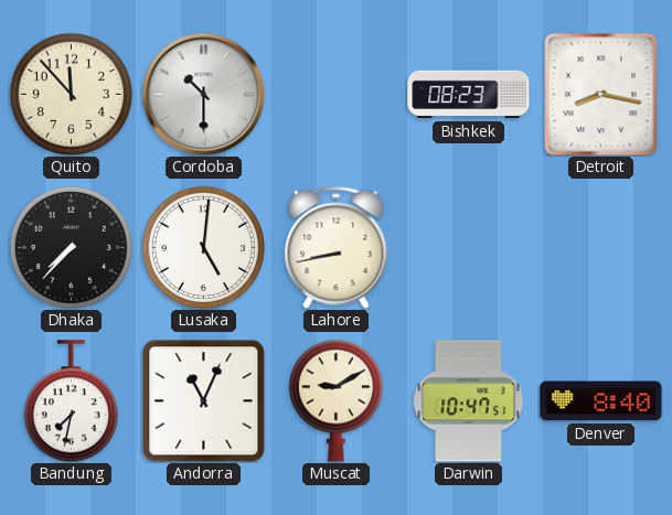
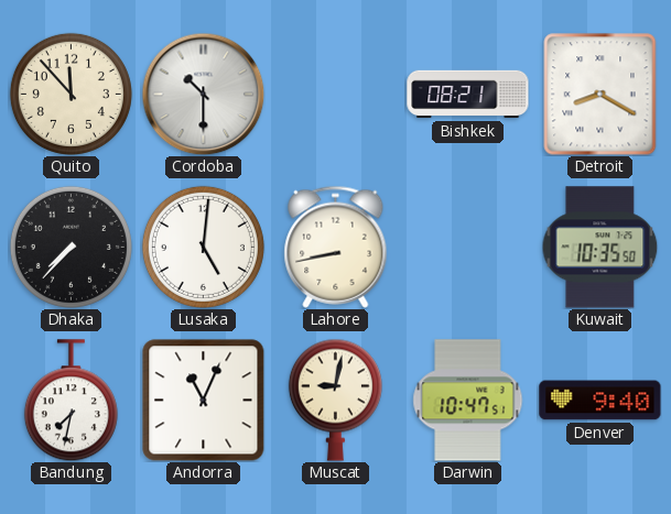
Bishkek: 08:23 -> 08:21 (468, 95)
Detroit: 8:17 -> 8:20 (600, 95)
Kuwait: none -> 10:35 (600, 248)
Muscat: 9:10 -> 9:02 (335, 400)
Denver: 8:40 -> 9:40 (600, 401)
